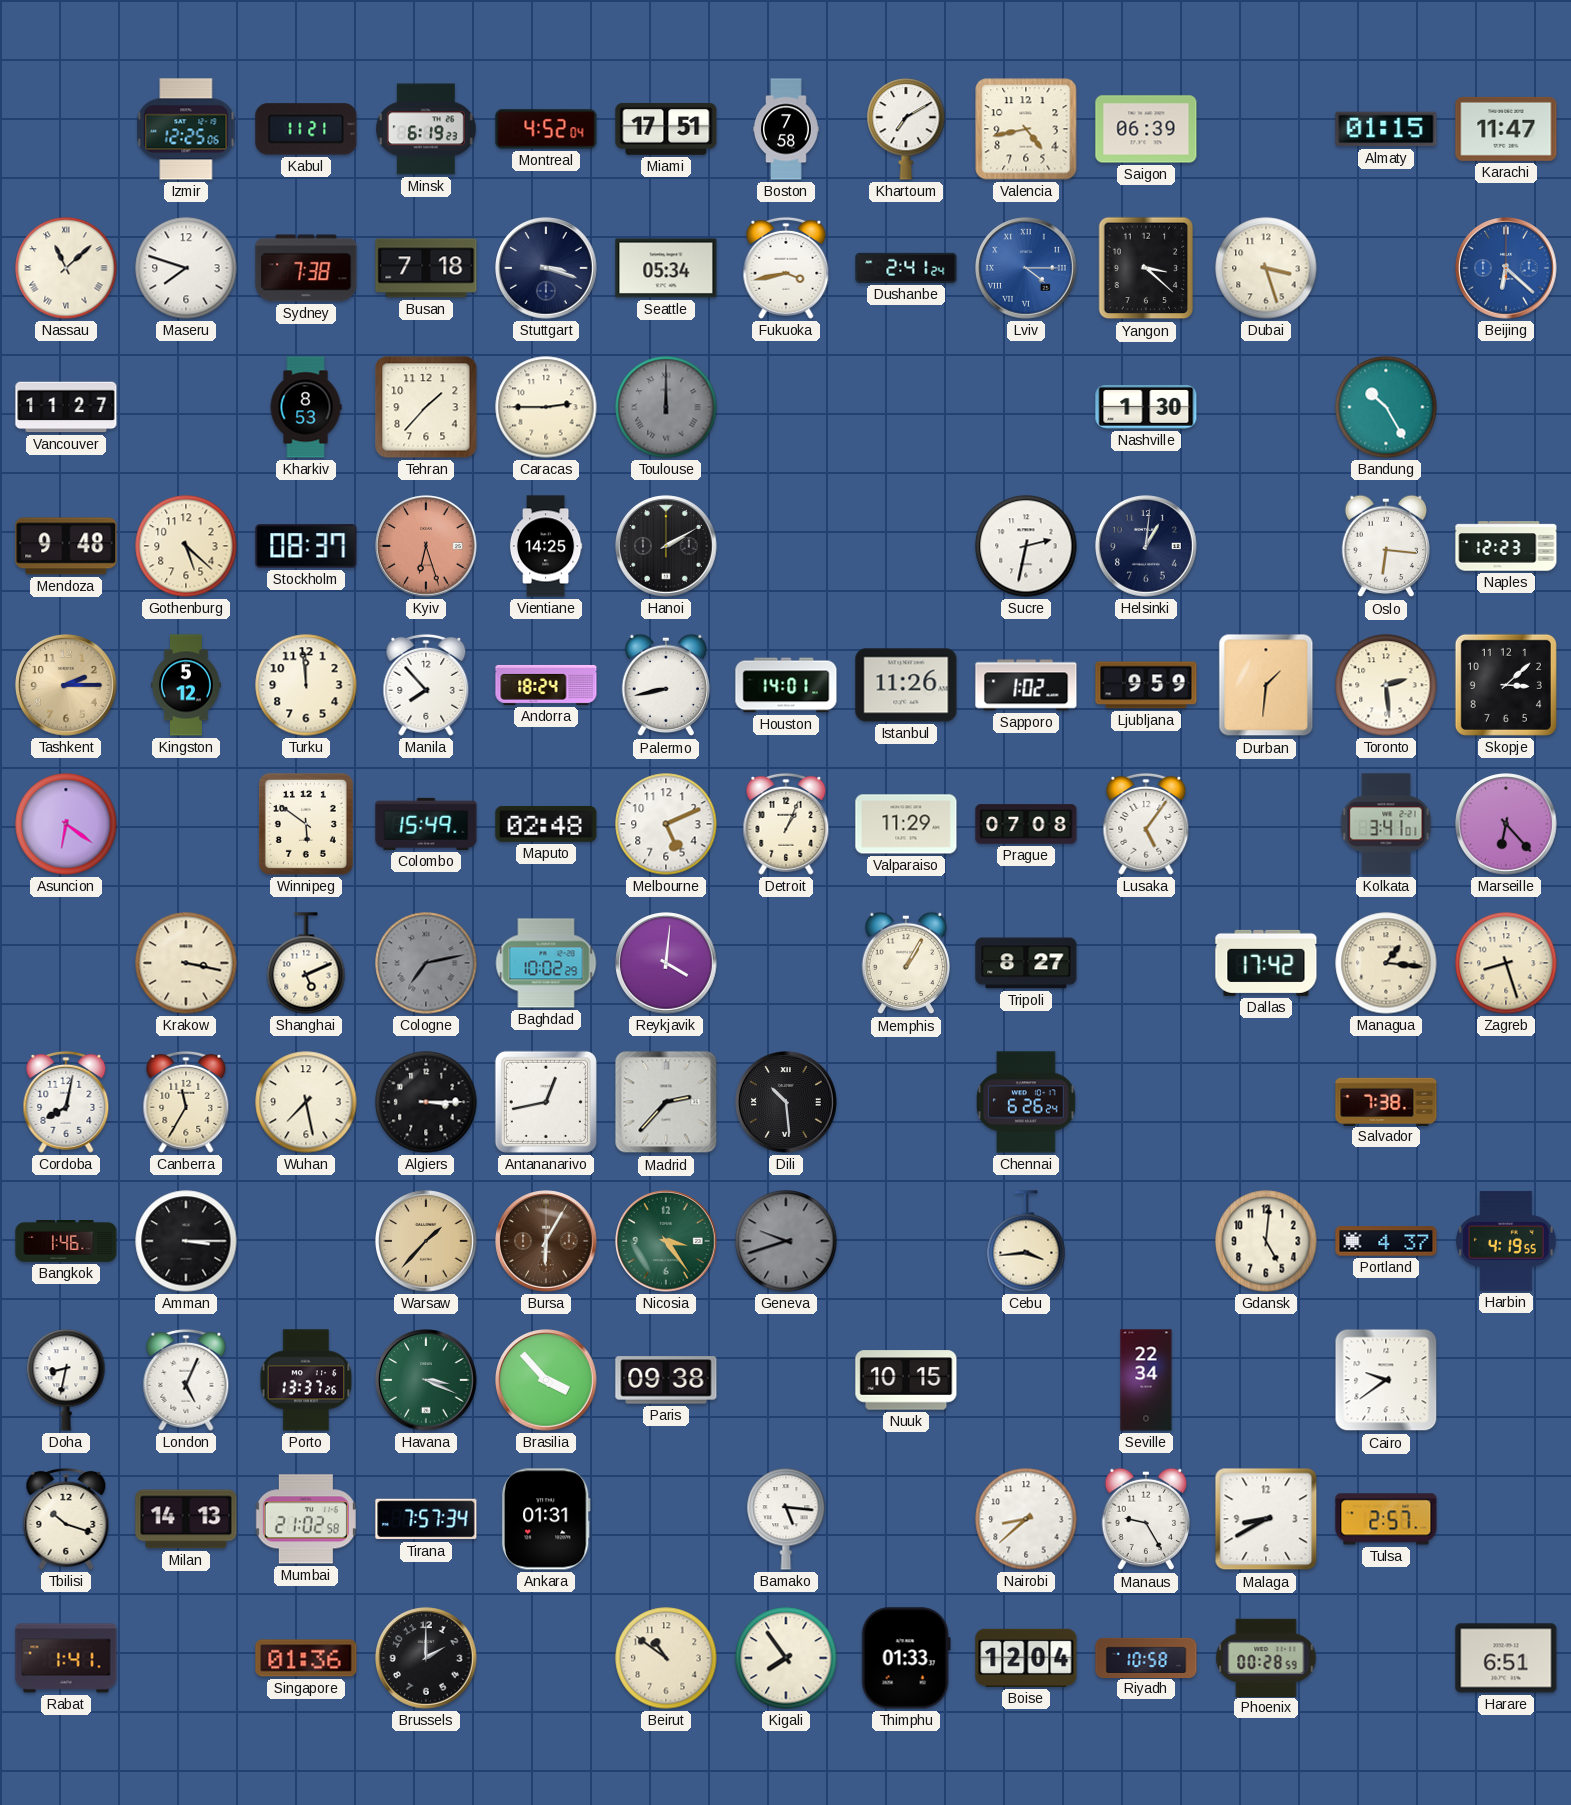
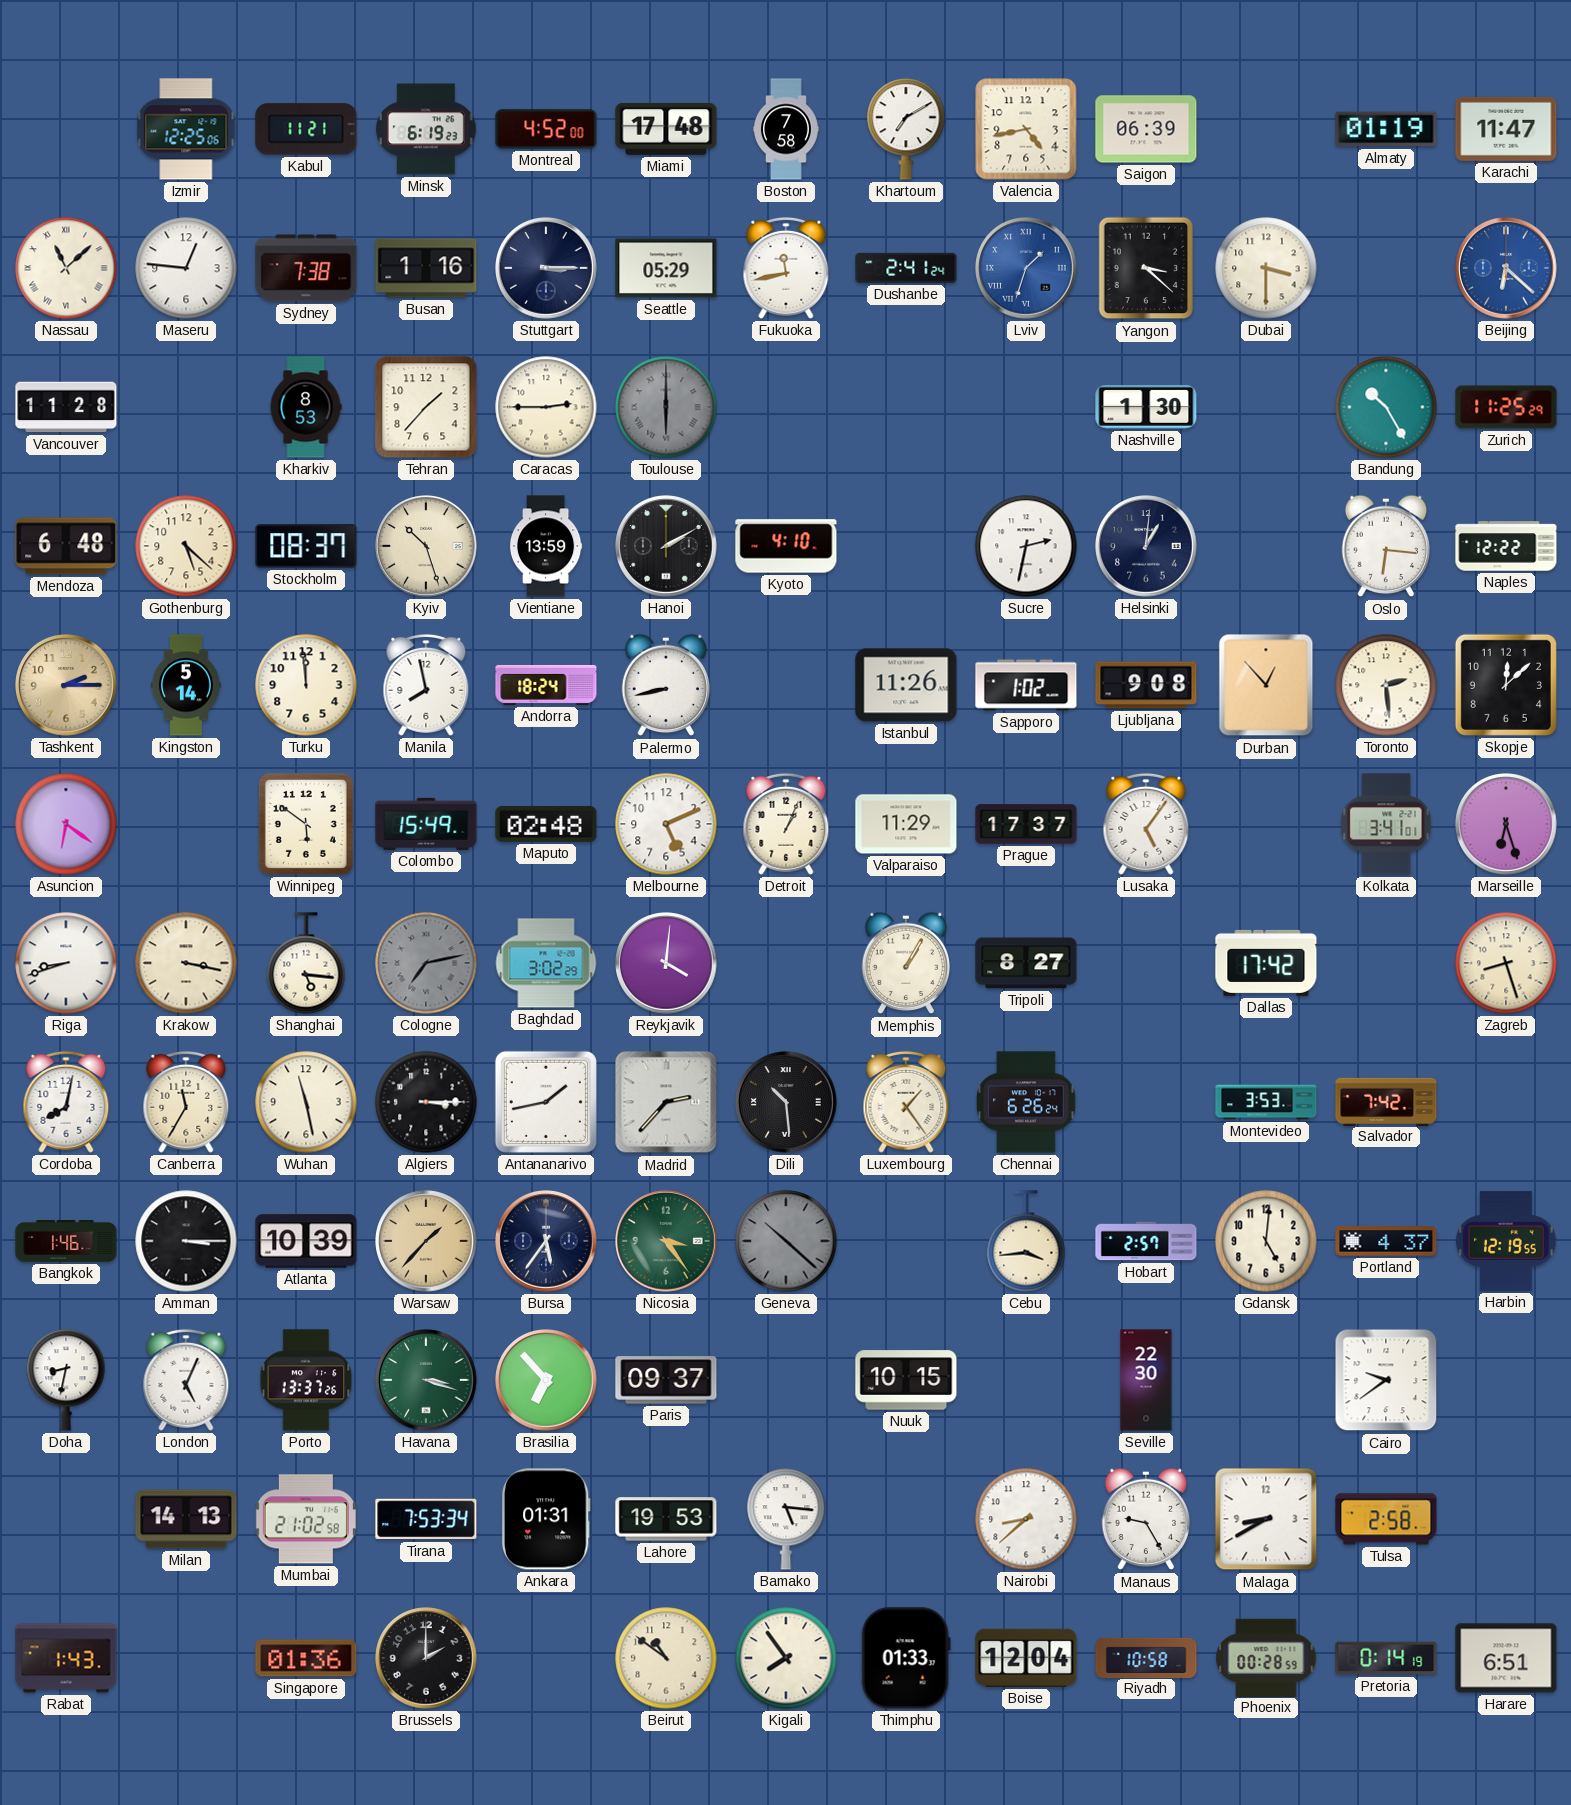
Montreal: 4:52:04 -> 4:52:00 (546, 129)
Miami: 17:51 -> 17:48 (666, 129)
Almaty: 01:15 -> 01:19 (1386, 129)
Maseru: 7:48 -> 12:46 (186, 268)
Busan: 7:18 -> 1:16 (426, 268)
Stuttgart: 3:18 -> 3:15 (546, 268)
Seattle: 05:34 -> 05:29 (666, 268)
Fukuoka: 3:43 -> 11:43 (786, 268)
Lviv: 4:15 -> 1:33 (1026, 268)
Dubai: 3:27 -> 3:30 (1266, 268)
Vancouver: 11:27 -> 11:28 (66, 407)
Toulouse: 12:00 -> 6:00 (666, 407)
Zurich: none -> 11:25 (1506, 407)
Mendoza: 9:48 -> 6:48 (66, 546)
Kyiv: 6:27 -> 10:27 (426, 546)
Kyiv dial: salmon -> cream (426, 546)
Vientiane: 14:25 -> 13:59 (546, 546)
Kyoto: none -> 4:10 (786, 546)
Naples: 12:23 -> 12:22 (1506, 546)
Kingston: 5:12 -> 5:14 (187, 685)
Manila: 7:53 -> 7:58 (426, 685)
Houston: 14:01 -> none (786, 685)
Ljubljana: 9:59 -> 9:08 (1146, 685)
Durban: 1:31 -> 12:53 (1266, 685)
Skopje: 3:08 -> 12:08 (1506, 685)
Prague: 07:08 -> 17:37 (1026, 824)
Marseille: 6:23 -> 6:27 (1506, 824)
Riga: none -> 8:42 (66, 963)
Shanghai: 5:11 -> 5:16 (306, 963)
Baghdad: 10:02 -> 3:02 (546, 963)
Managua: 1:16 -> none (1386, 963)
Wuhan: 7:28 -> 11:28 (306, 1102)
Antananarivo: 12:43 -> 1:43 (546, 1102)
Luxembourg: none -> 1:24 (906, 1102)
Montevideo: none -> 3:53 (1266, 1102)
Salvador: 7:38 -> 7:42 (1386, 1101)
Atlanta: none -> 10:39 (306, 1241)
Bursa: 6:05 -> 5:36 (546, 1241)
Bursa dial: brown -> navy (546, 1241)
Geneva: 9:42 -> 10:22 (786, 1241)
Hobart: none -> 2:57 (1146, 1241)
Harbin: 4:19 -> 12:19 (1506, 1241)
Havana: 3:19 -> 3:18 (426, 1380)
Brasilia: 3:53 -> 6:53 (546, 1380)
Paris: 09:38 -> 09:37 (666, 1380)
Seville: 22:34 -> 22:30 (1146, 1380)
Tbilisi: 10:18 -> none (66, 1519)
Tirana: 7:57 -> 7:53 (426, 1519)
Lahore: none -> 19:53 (666, 1519)
Tulsa: 2:57 -> 2:58 (1386, 1519)
Rabat: 1:41 -> 1:43 (66, 1658)
Pretoria: none -> 0:14 (1386, 1658)
